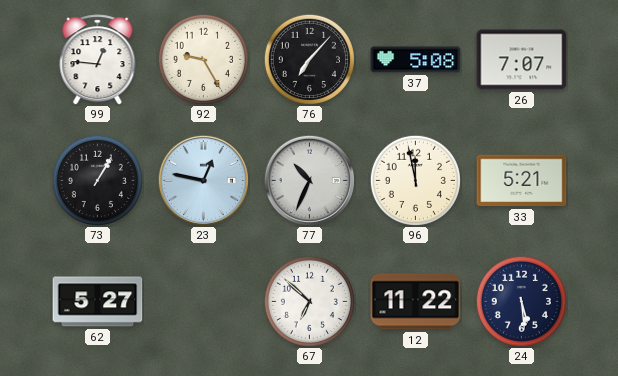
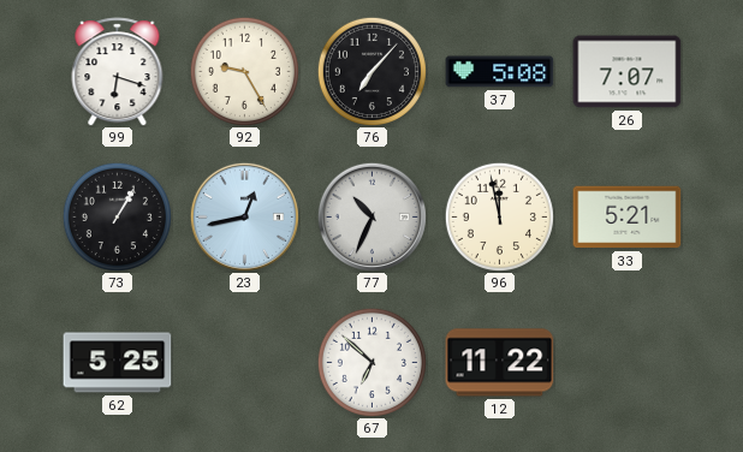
99: 12:46 -> 6:18 (118, 72)
23: 12:47 -> 12:43 (244, 216)
62: 5:27 -> 5:25 (118, 363)
24: 5:29 -> none (521, 301)
